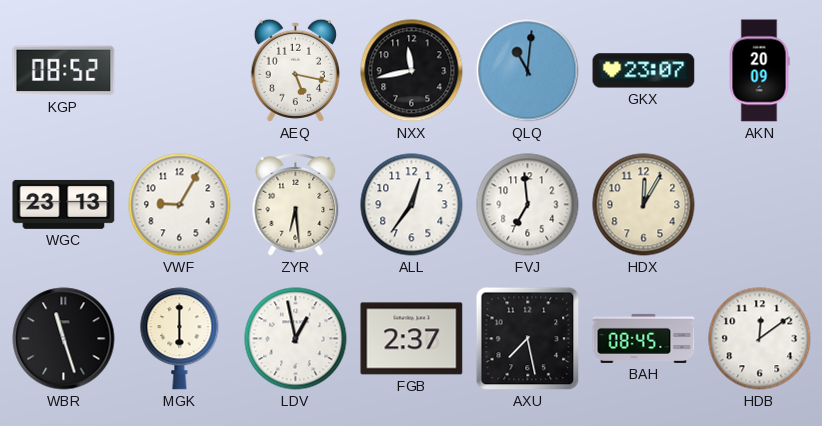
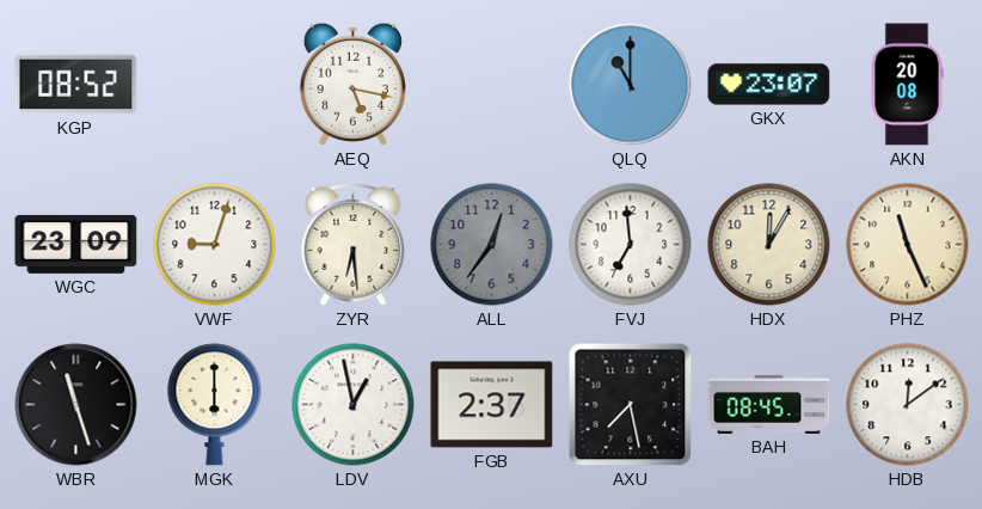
NXX: 11:43 -> none (412, 71)
QLQ: 11:01 -> 11:00 (631, 85)
AKN: 20:09 -> 20:08 (907, 85)
WGC: 23:13 -> 23:09 (76, 244)
VWF: 9:05 -> 9:03 (215, 245)
ALL dial: white -> grey (492, 245)
PHZ: none -> 11:26 (908, 245)
